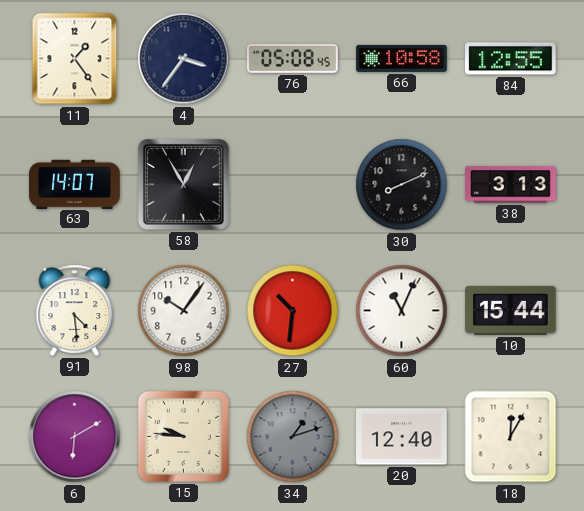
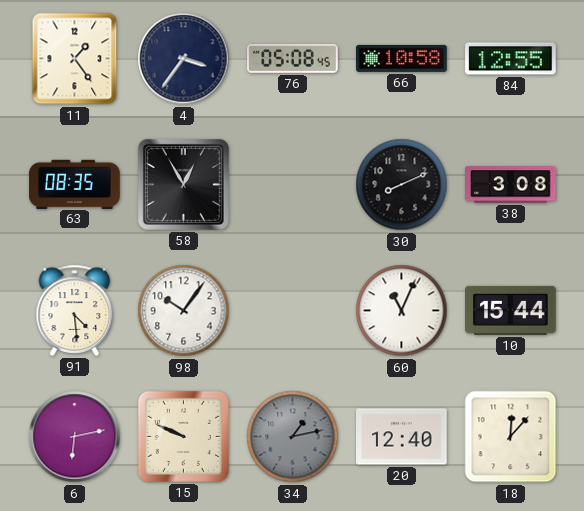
63: 14:07 -> 08:35 (75, 184)
38: 3:13 -> 3:08 (511, 185)
27: 10:31 -> none (293, 311)
6: 6:10 -> 6:13 (75, 437)
15: 9:46 -> 9:49 (183, 436)
34: 1:12 -> 1:13 (293, 437)
18: 12:05 -> 12:07 (511, 437)
